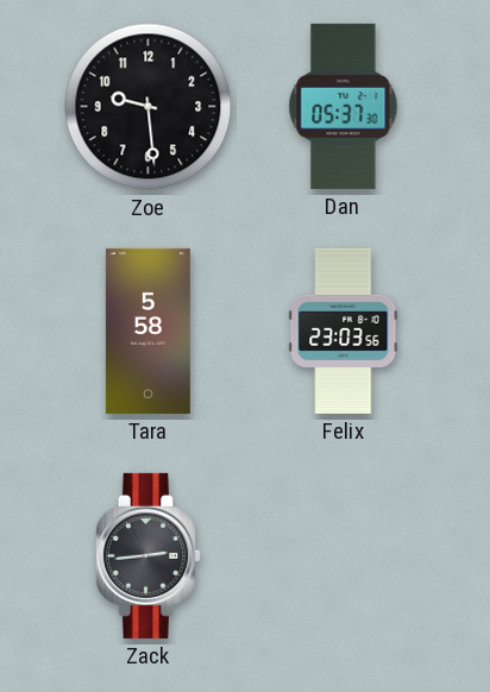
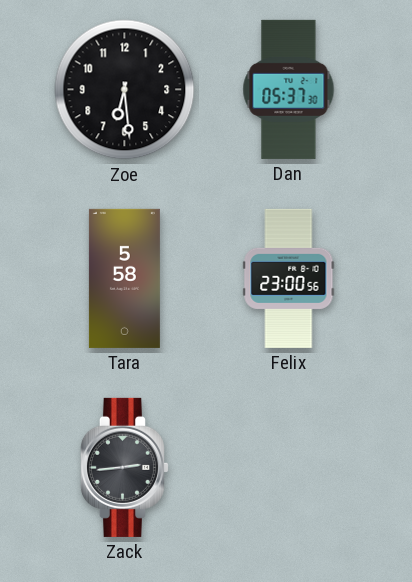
Zoe: 9:29 -> 6:29 (125, 90)
Felix: 23:03 -> 23:00 (289, 278)
